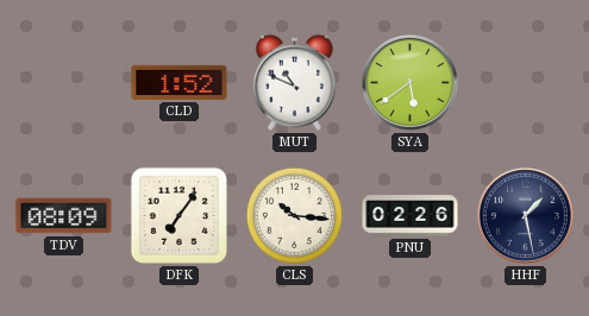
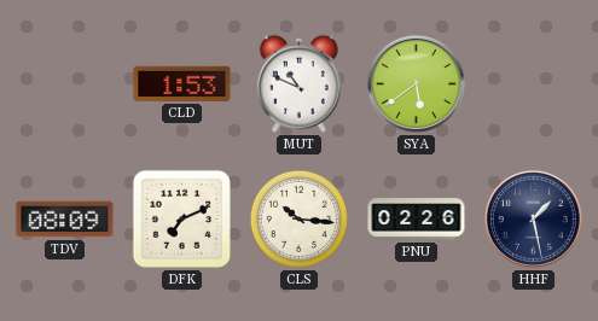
CLD: 1:52 -> 1:53 (182, 83)
DFK: 7:06 -> 7:11 (181, 218)
